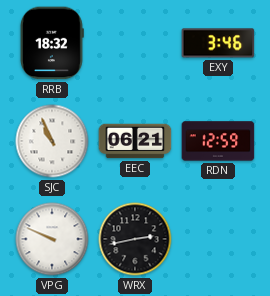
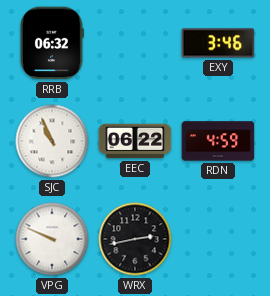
RRB: 18:32 -> 06:32 (52, 43)
EEC: 06:21 -> 06:22 (135, 141)
RDN: 12:59 -> 4:59 (218, 141)
